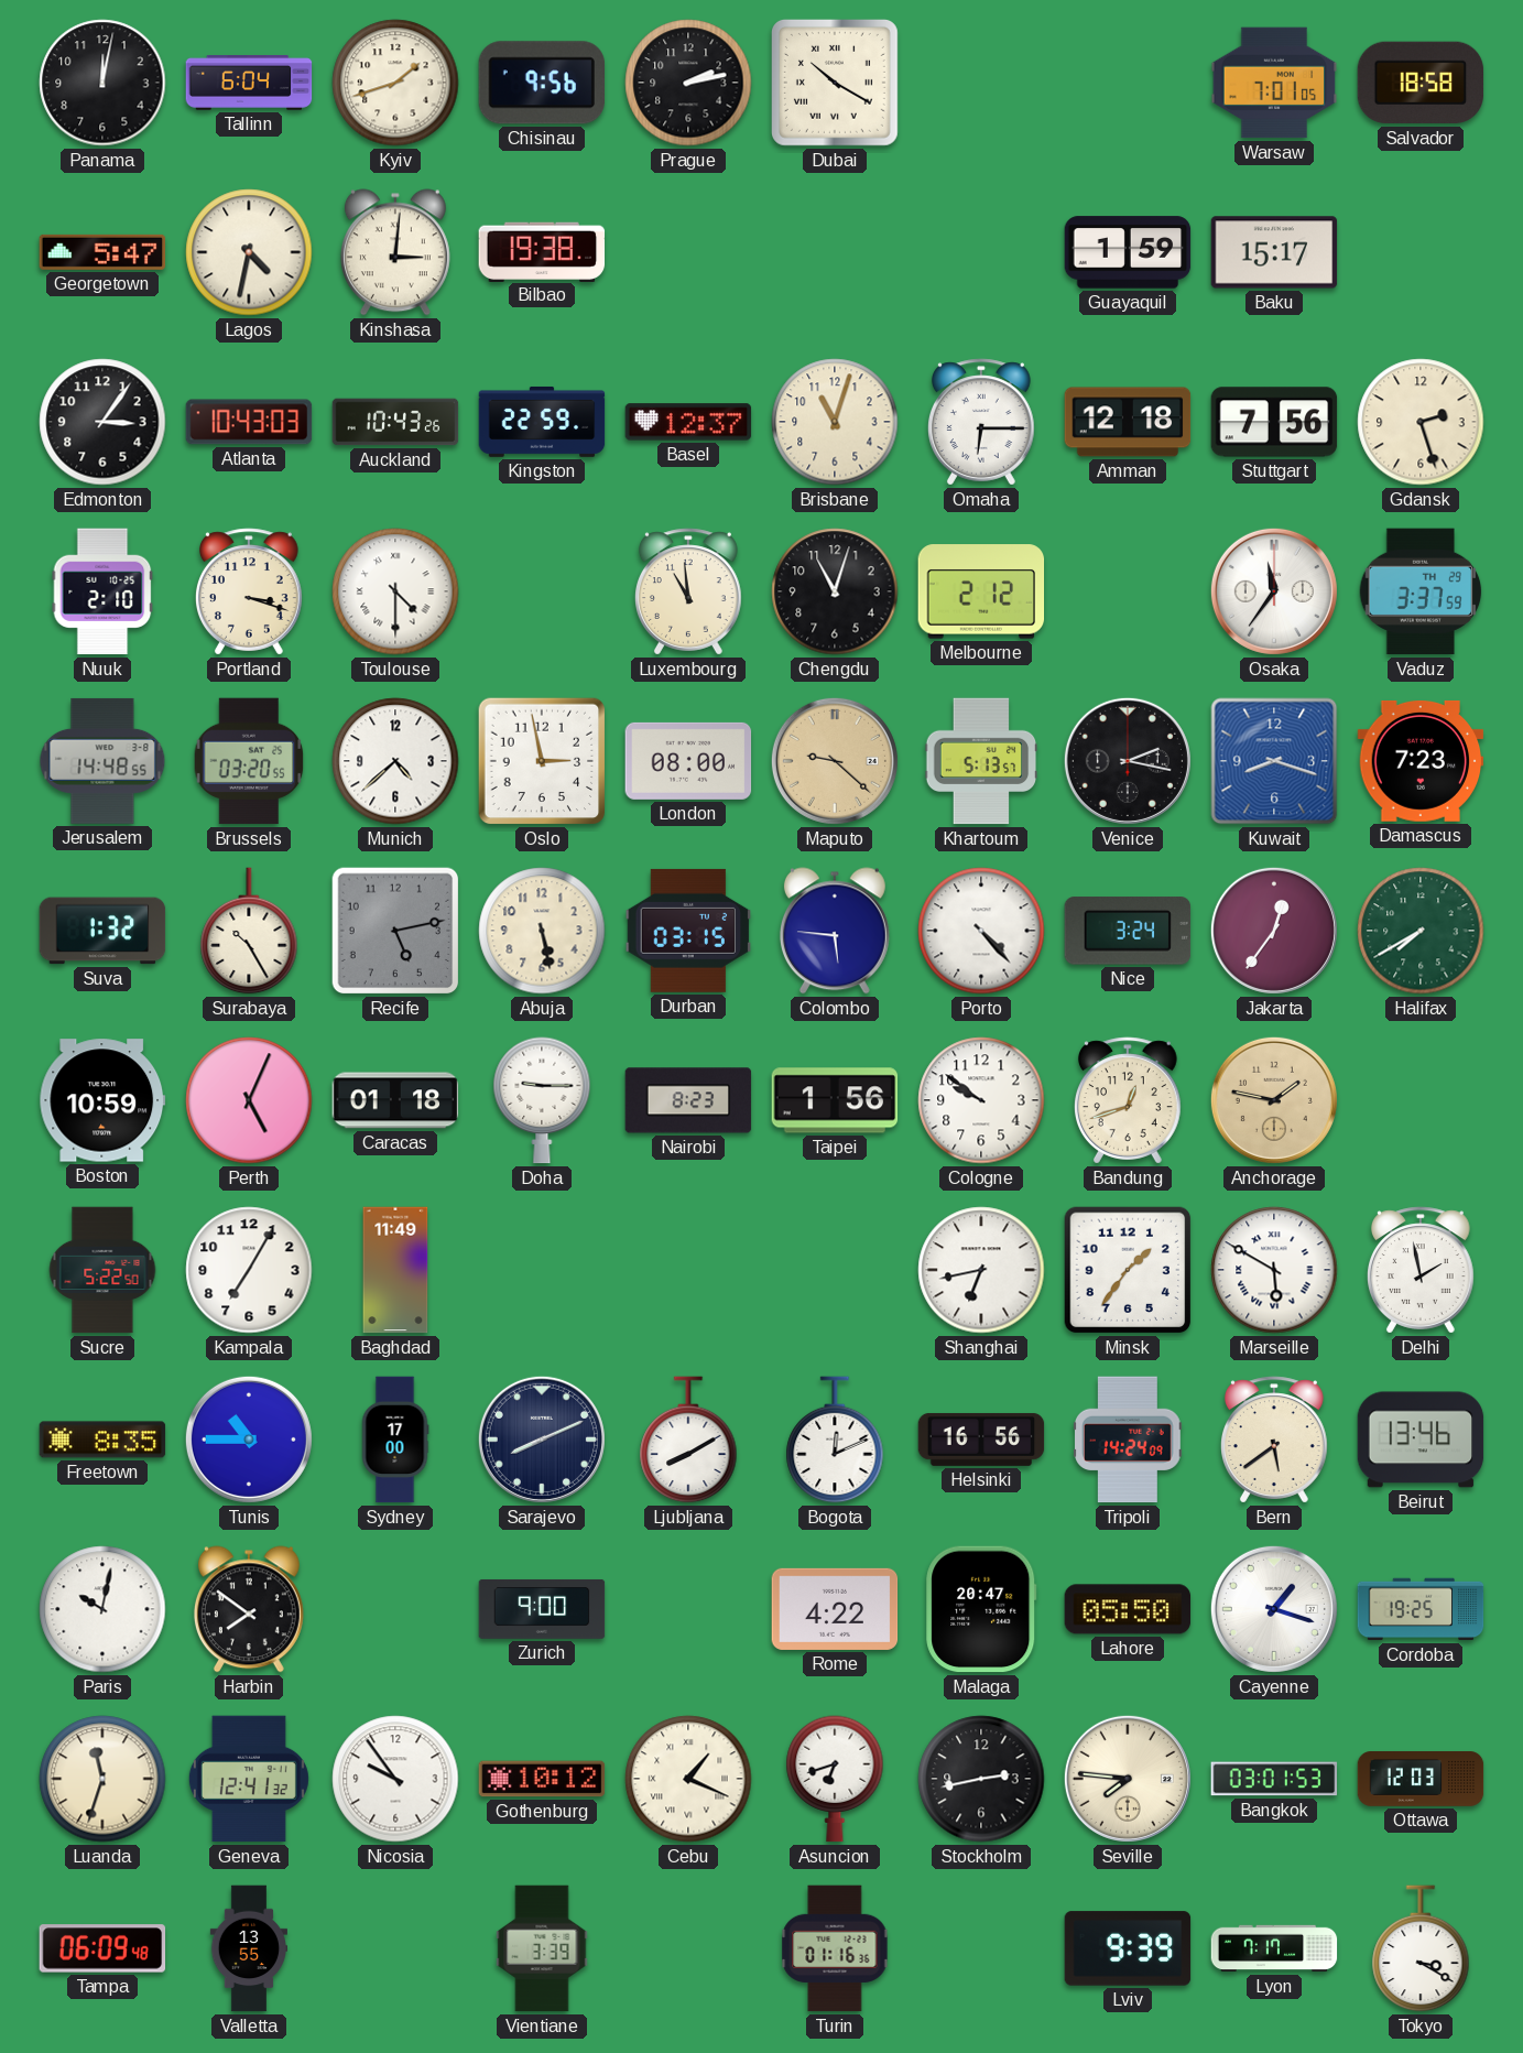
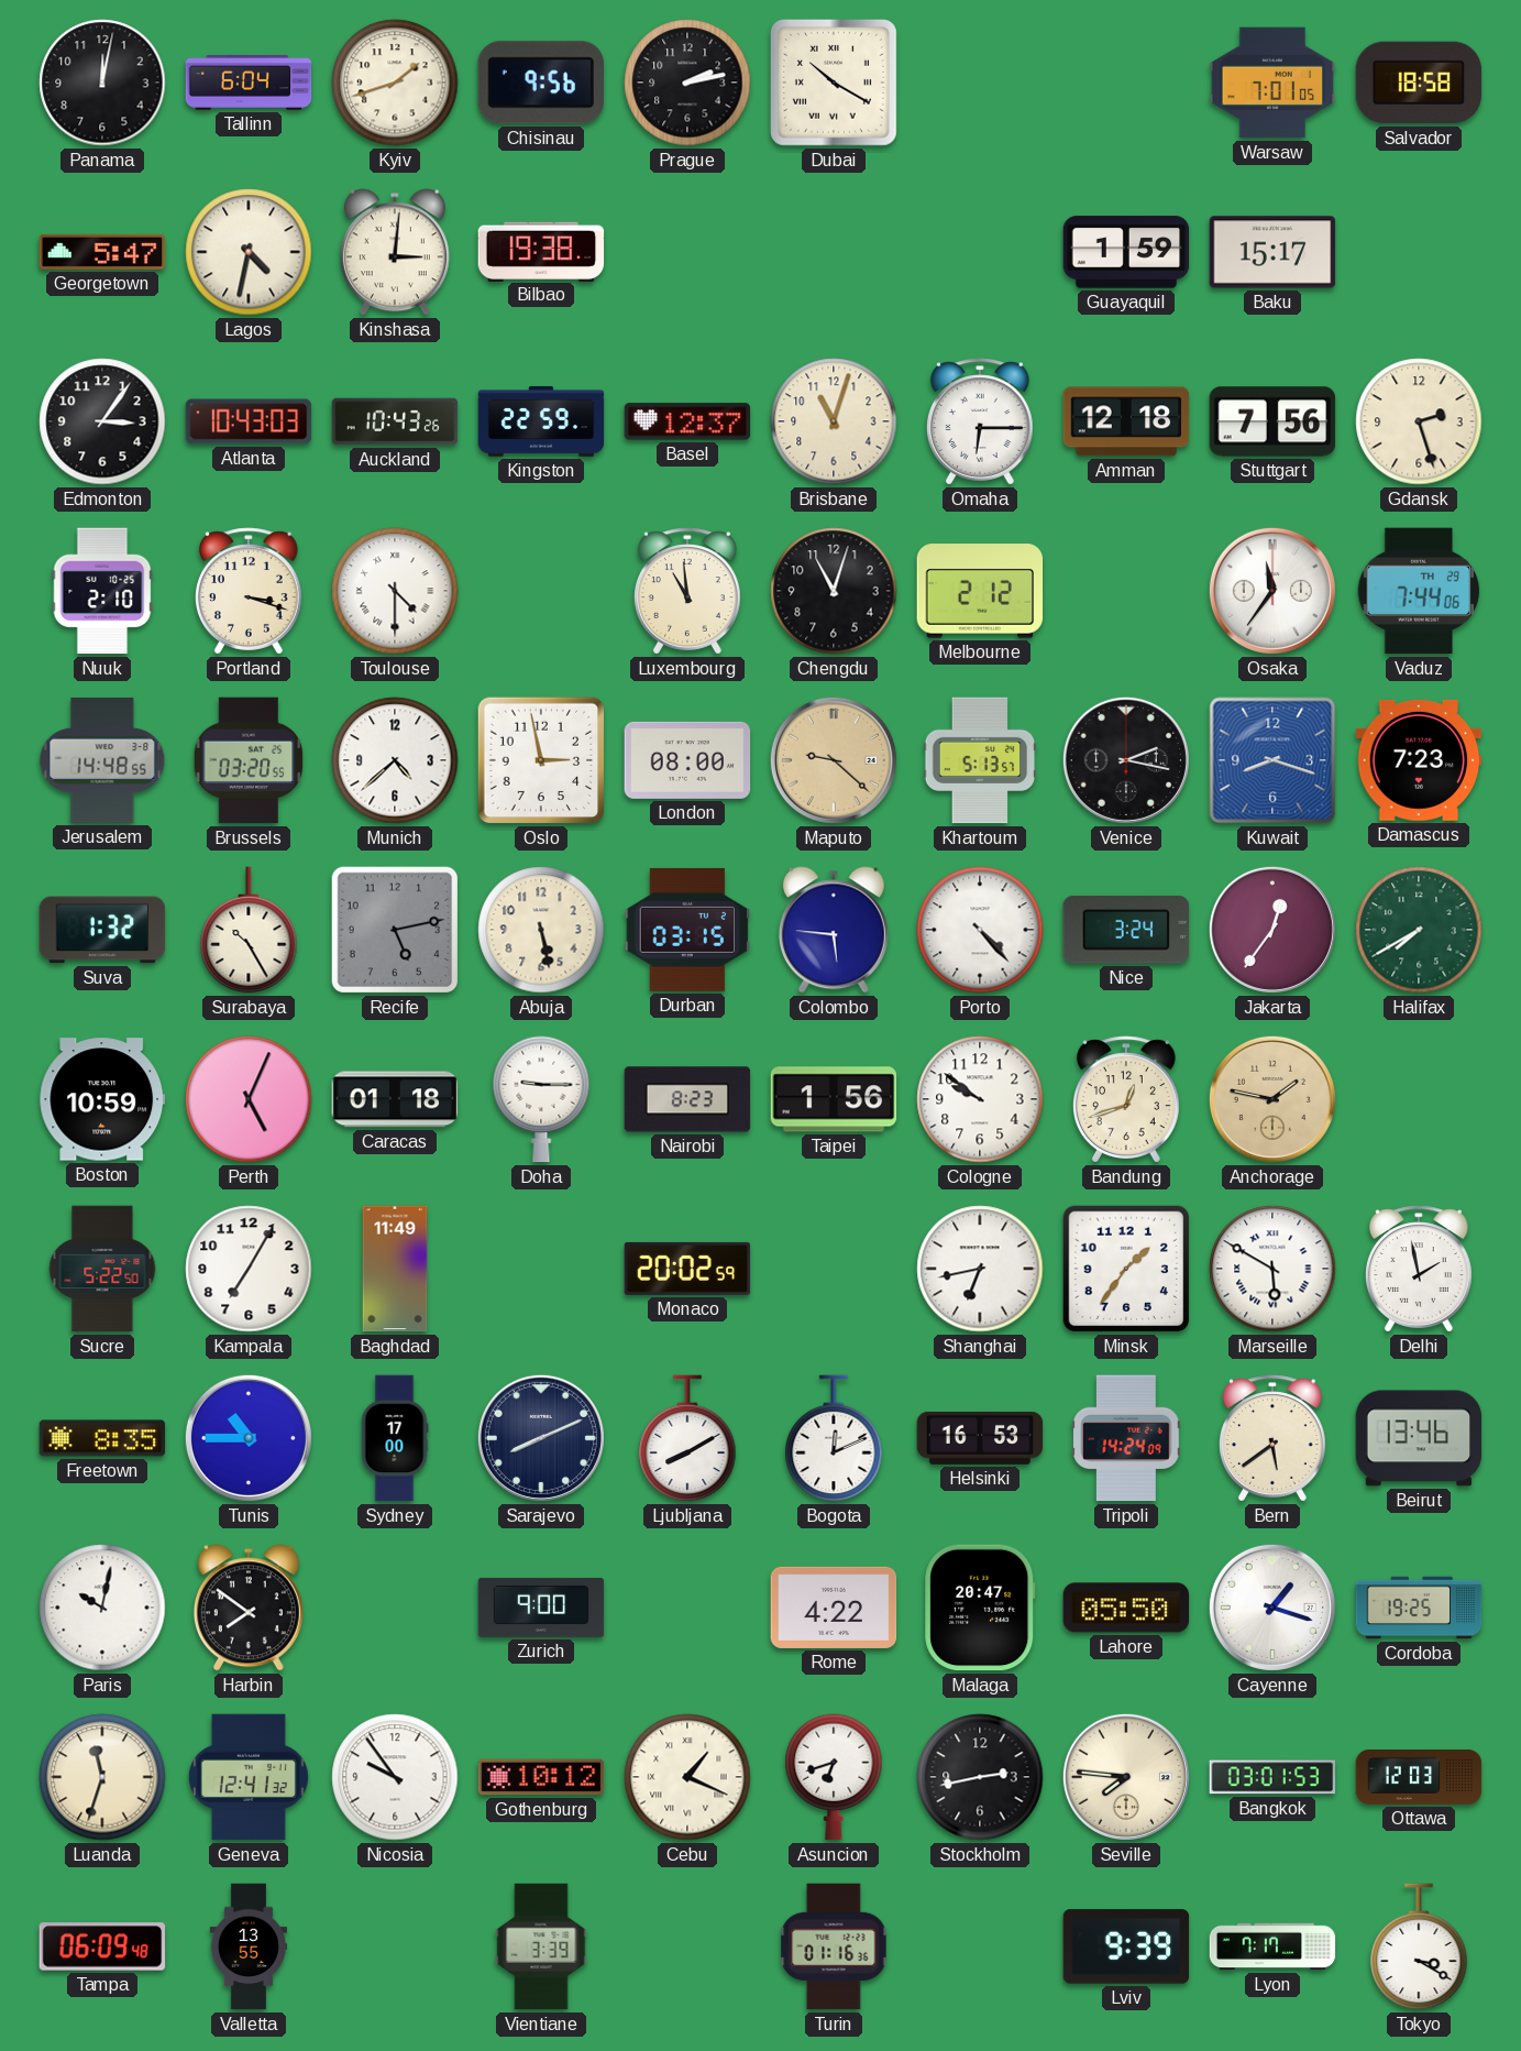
Vaduz: 3:37 -> 7:44 (1419, 591)
Monaco: none -> 20:02 (687, 1269)
Helsinki: 16:56 -> 16:53 (980, 1438)
